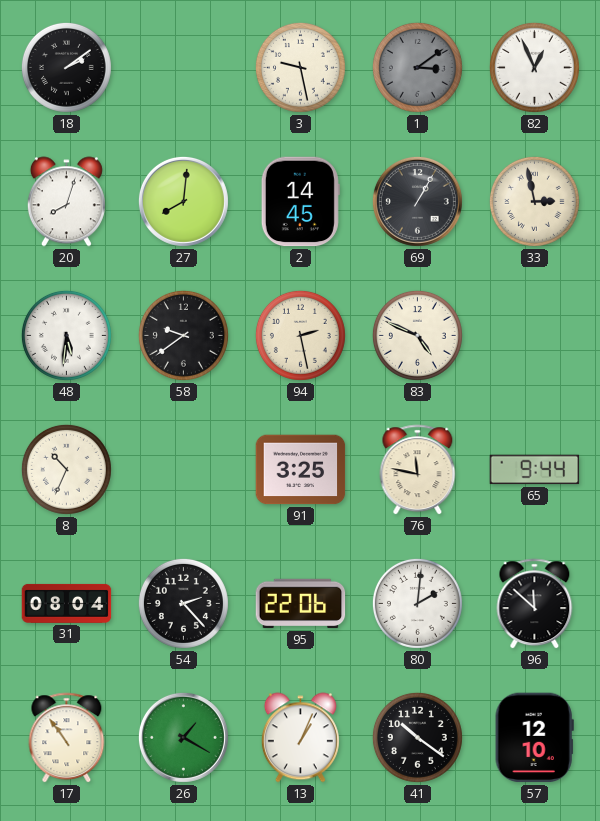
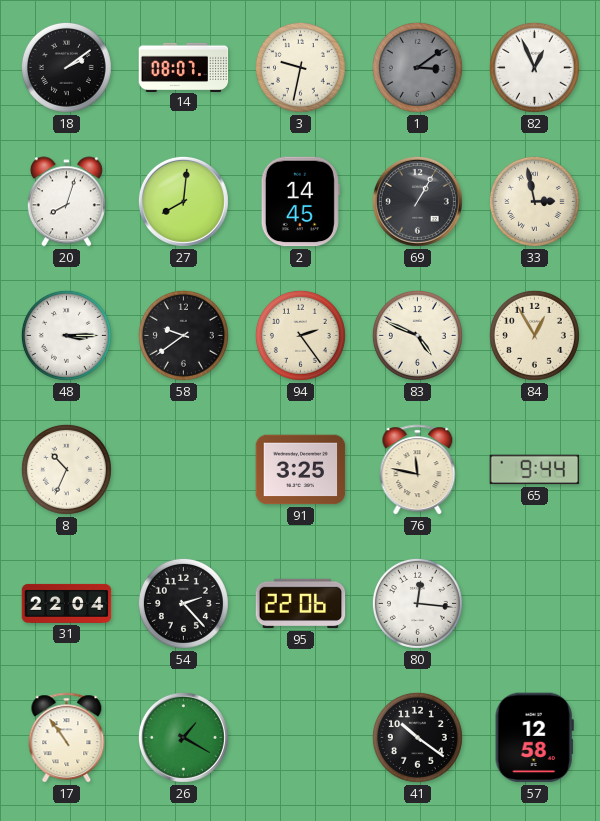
14: none -> 08:07 (184, 67)
3: 9:28 -> 9:32 (300, 67)
48: 5:31 -> 3:15 (66, 335)
94: 2:28 -> 2:24 (300, 335)
84: none -> 12:55 (534, 335)
31: 08:04 -> 22:04 (67, 603)
80: 2:01 -> 12:16 (417, 603)
96: 11:52 -> none (535, 604)
13: 1:04 -> none (300, 738)
57: 12:10 -> 12:58 (534, 738)
